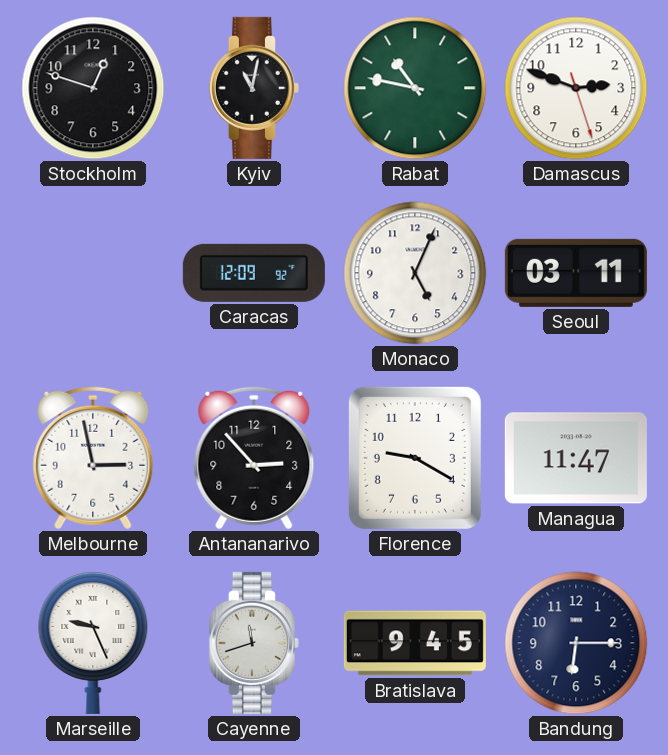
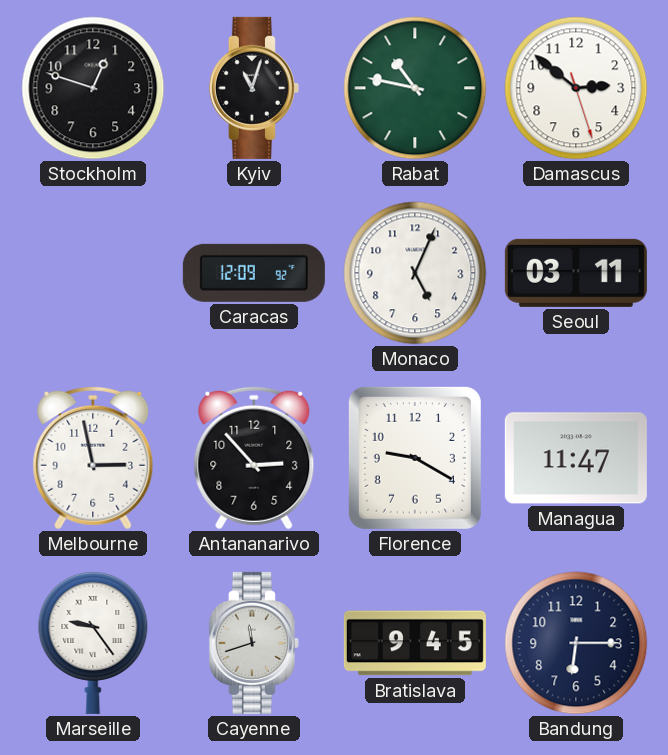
Kyiv: 11:02 -> 11:03 (254, 88)
Damascus: 2:48 -> 2:51 (576, 88)
Marseille: 9:26 -> 9:24 (93, 643)
